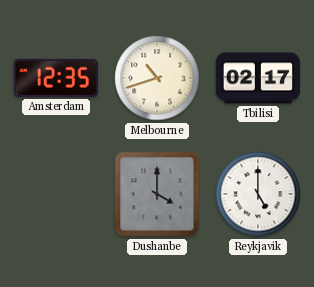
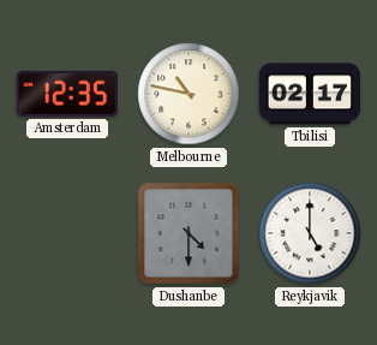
Melbourne: 10:42 -> 10:47 (188, 94)
Dushanbe: 4:00 -> 4:30 (188, 233)
